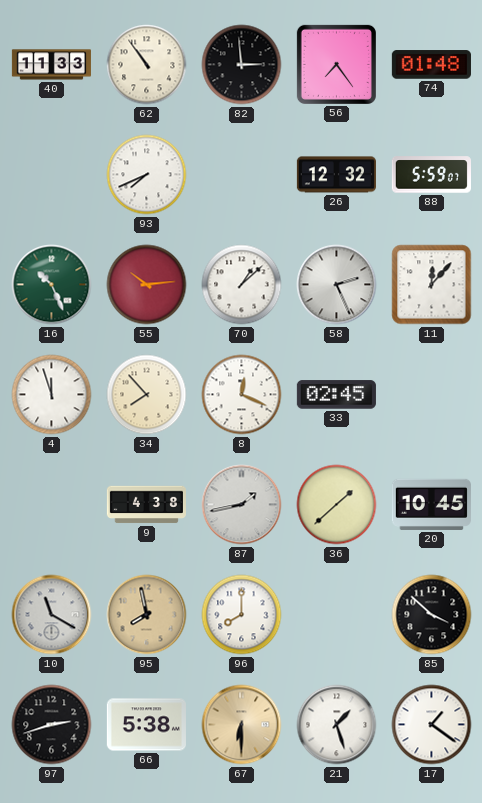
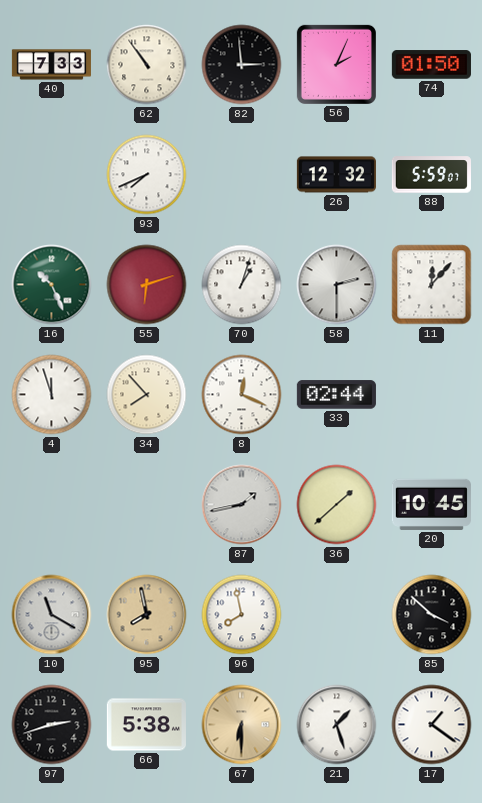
40: 11:33 -> 7:33 (51, 65)
56: 7:24 -> 2:04 (336, 64)
74: 01:48 -> 01:50 (431, 65)
55: 10:14 -> 6:12 (147, 285)
70: 1:08 -> 1:03 (242, 285)
58: 2:26 -> 2:30 (337, 285)
33: 02:45 -> 02:44 (336, 395)
9: 4:38 -> none (146, 505)
96: 8:00 -> 7:58 (242, 615)
